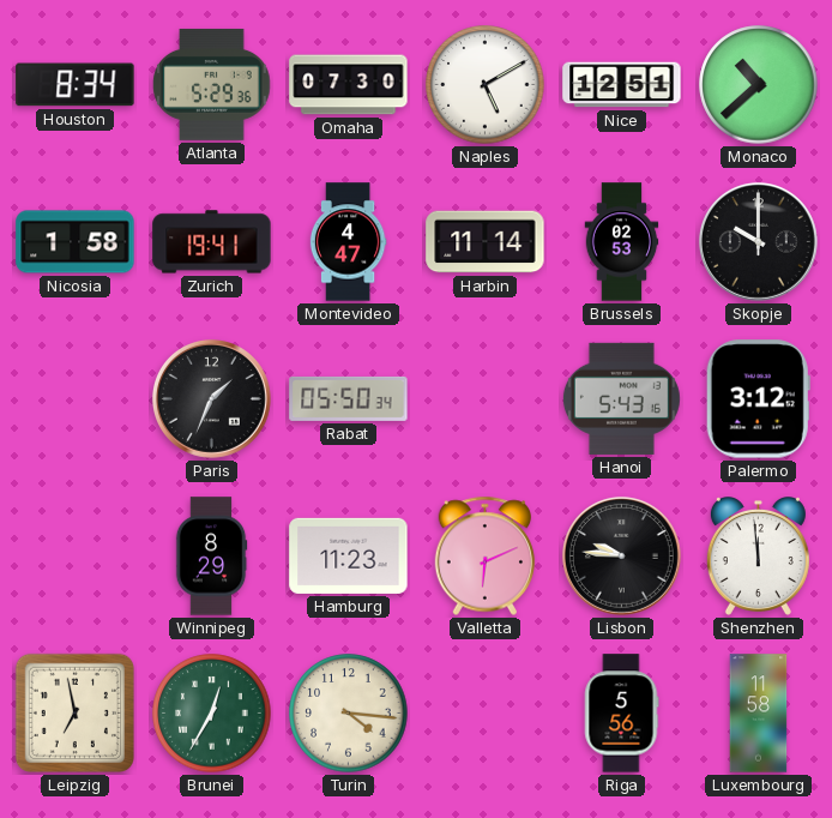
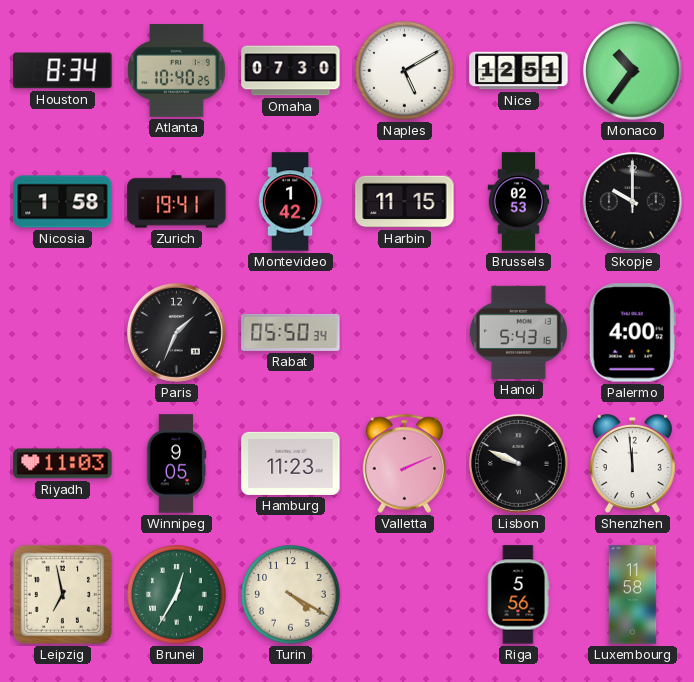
Atlanta: 5:29 -> 10:40 (177, 70)
Monaco: 10:38 -> 10:36 (633, 71)
Montevideo: 4:47 -> 1:42 (290, 202)
Harbin: 11:14 -> 11:15 (405, 202)
Palermo: 3:12 -> 4:00 (632, 333)
Riyadh: none -> 11:03 (63, 464)
Winnipeg: 8:29 -> 9:05 (176, 464)
Valletta: 6:11 -> 2:11 (405, 464)
Lisbon: 9:46 -> 9:49 (518, 463)
Turin: 4:16 -> 4:20 (291, 595)
